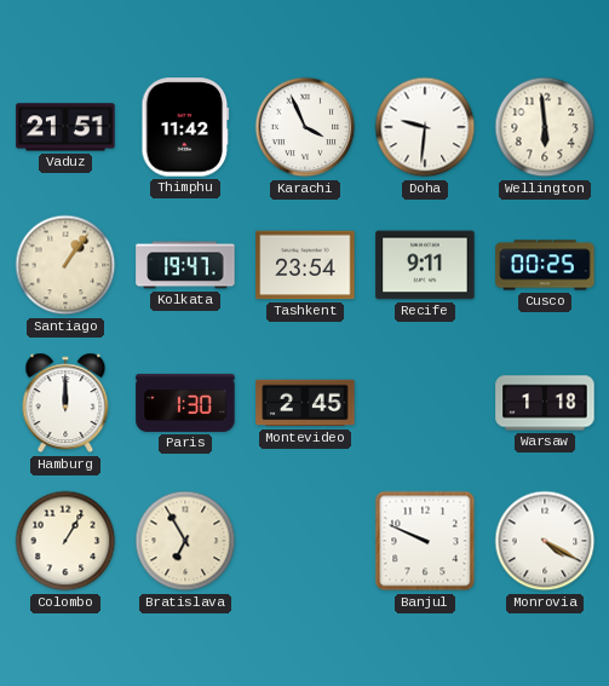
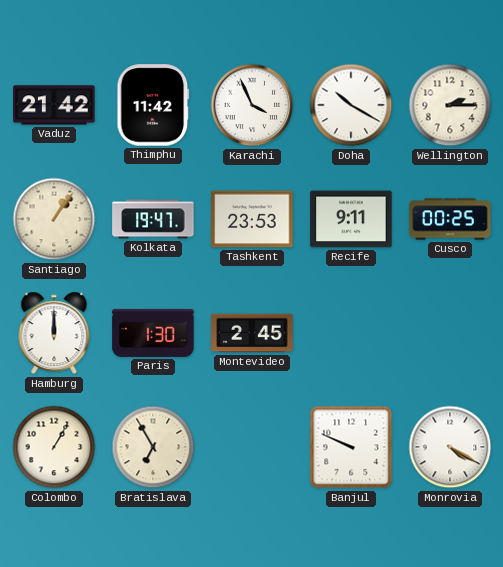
Vaduz: 21:51 -> 21:42 (54, 105)
Doha: 9:31 -> 10:20 (351, 105)
Wellington: 5:59 -> 2:15 (450, 105)
Tashkent: 23:54 -> 23:53 (252, 219)
Warsaw: 1:18 -> none (545, 403)
